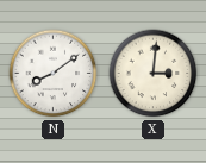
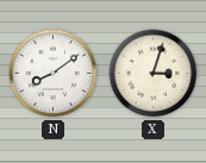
X: 3:01 -> 3:03 (154, 74)
